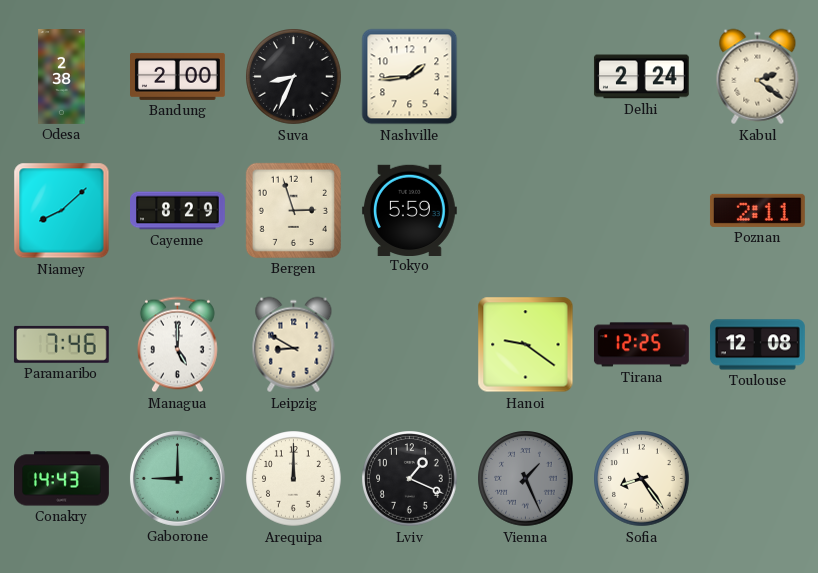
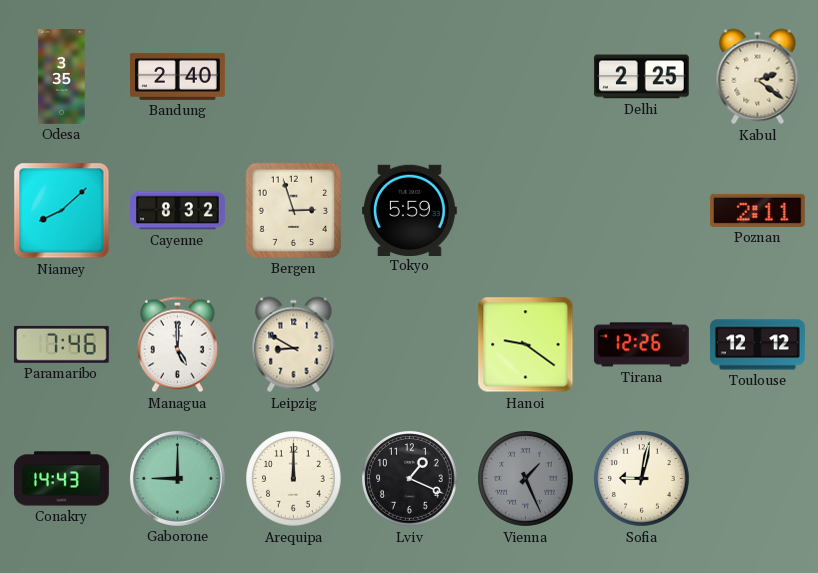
Odesa: 2:38 -> 3:35 (62, 77)
Bandung: 2:00 -> 2:40 (178, 76)
Suva: 8:34 -> none (294, 77)
Nashville: 1:44 -> none (410, 77)
Delhi: 2:24 -> 2:25 (641, 77)
Cayenne: 8:29 -> 8:32 (178, 211)
Tirana: 12:25 -> 12:26 (641, 345)
Toulouse: 12:08 -> 12:12 (757, 345)
Sofia: 8:24 -> 9:02 (642, 479)
